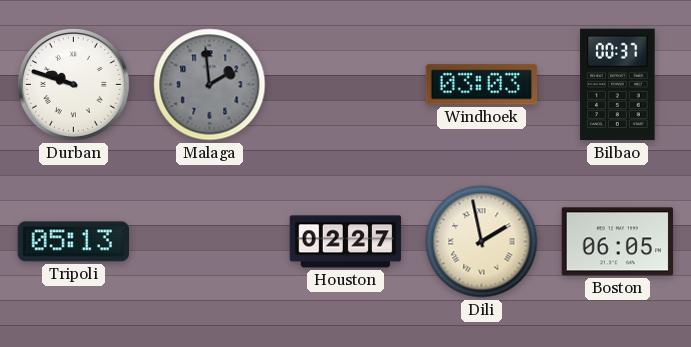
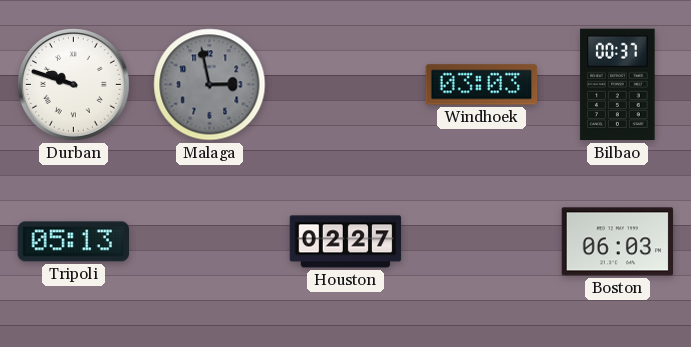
Malaga: 1:59 -> 2:58 (210, 85)
Dili: 1:58 -> none (482, 242)
Boston: 06:05 -> 06:03 (618, 242)
